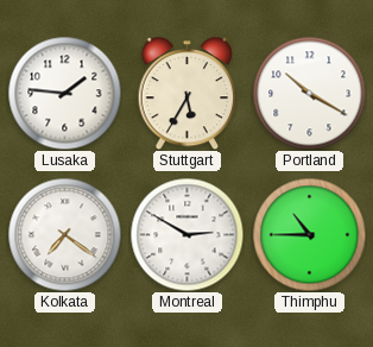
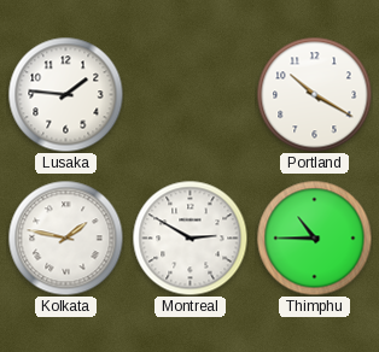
Stuttgart: 5:35 -> none (188, 93)
Kolkata: 7:21 -> 1:47 (65, 237)
